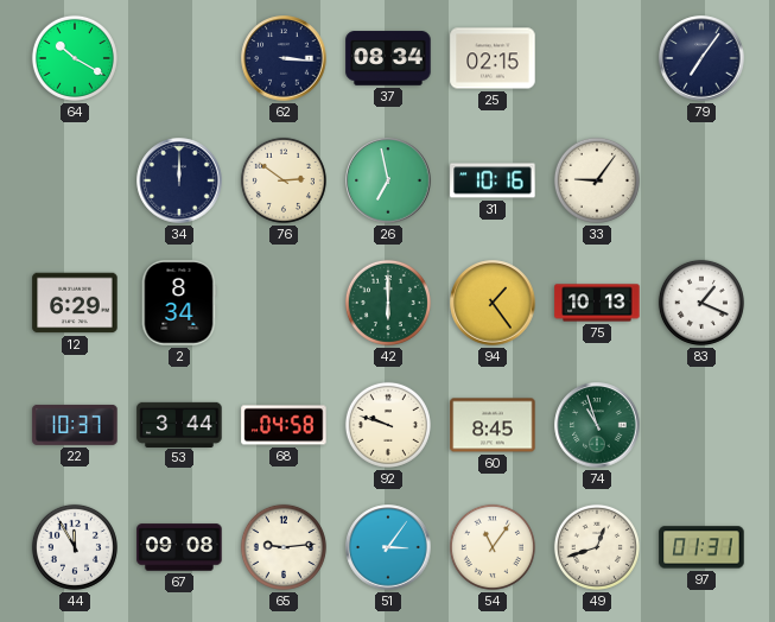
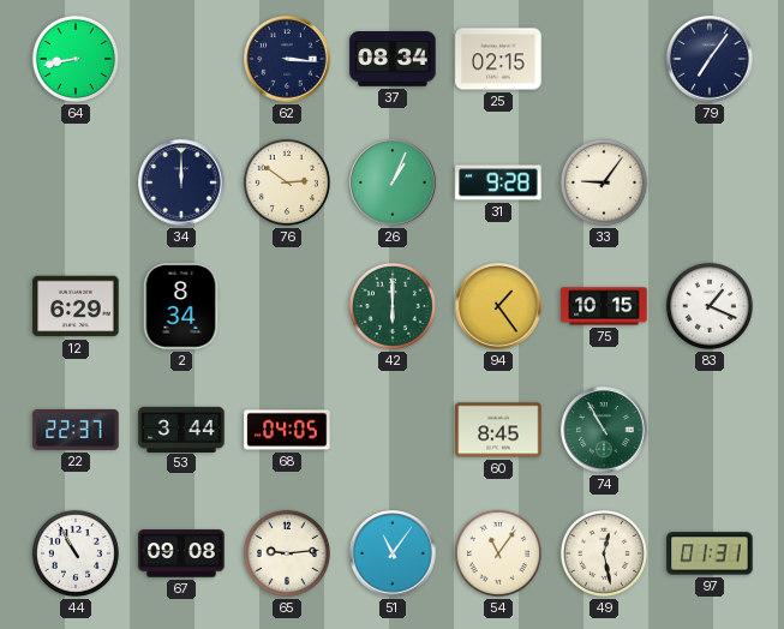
64: 10:20 -> 8:43 (76, 59)
26: 6:58 -> 1:04 (393, 182)
31: 10:16 -> 9:28 (498, 182)
75: 10:13 -> 10:15 (604, 306)
22: 10:37 -> 22:37 (76, 430)
68: 04:58 -> 04:05 (287, 430)
92: 9:48 -> none (388, 425)
74: 10:57 -> 10:55 (604, 430)
44: 11:55 -> 10:55 (76, 553)
51: 3:06 -> 11:06 (393, 553)
49: 12:42 -> 12:28 (604, 553)
